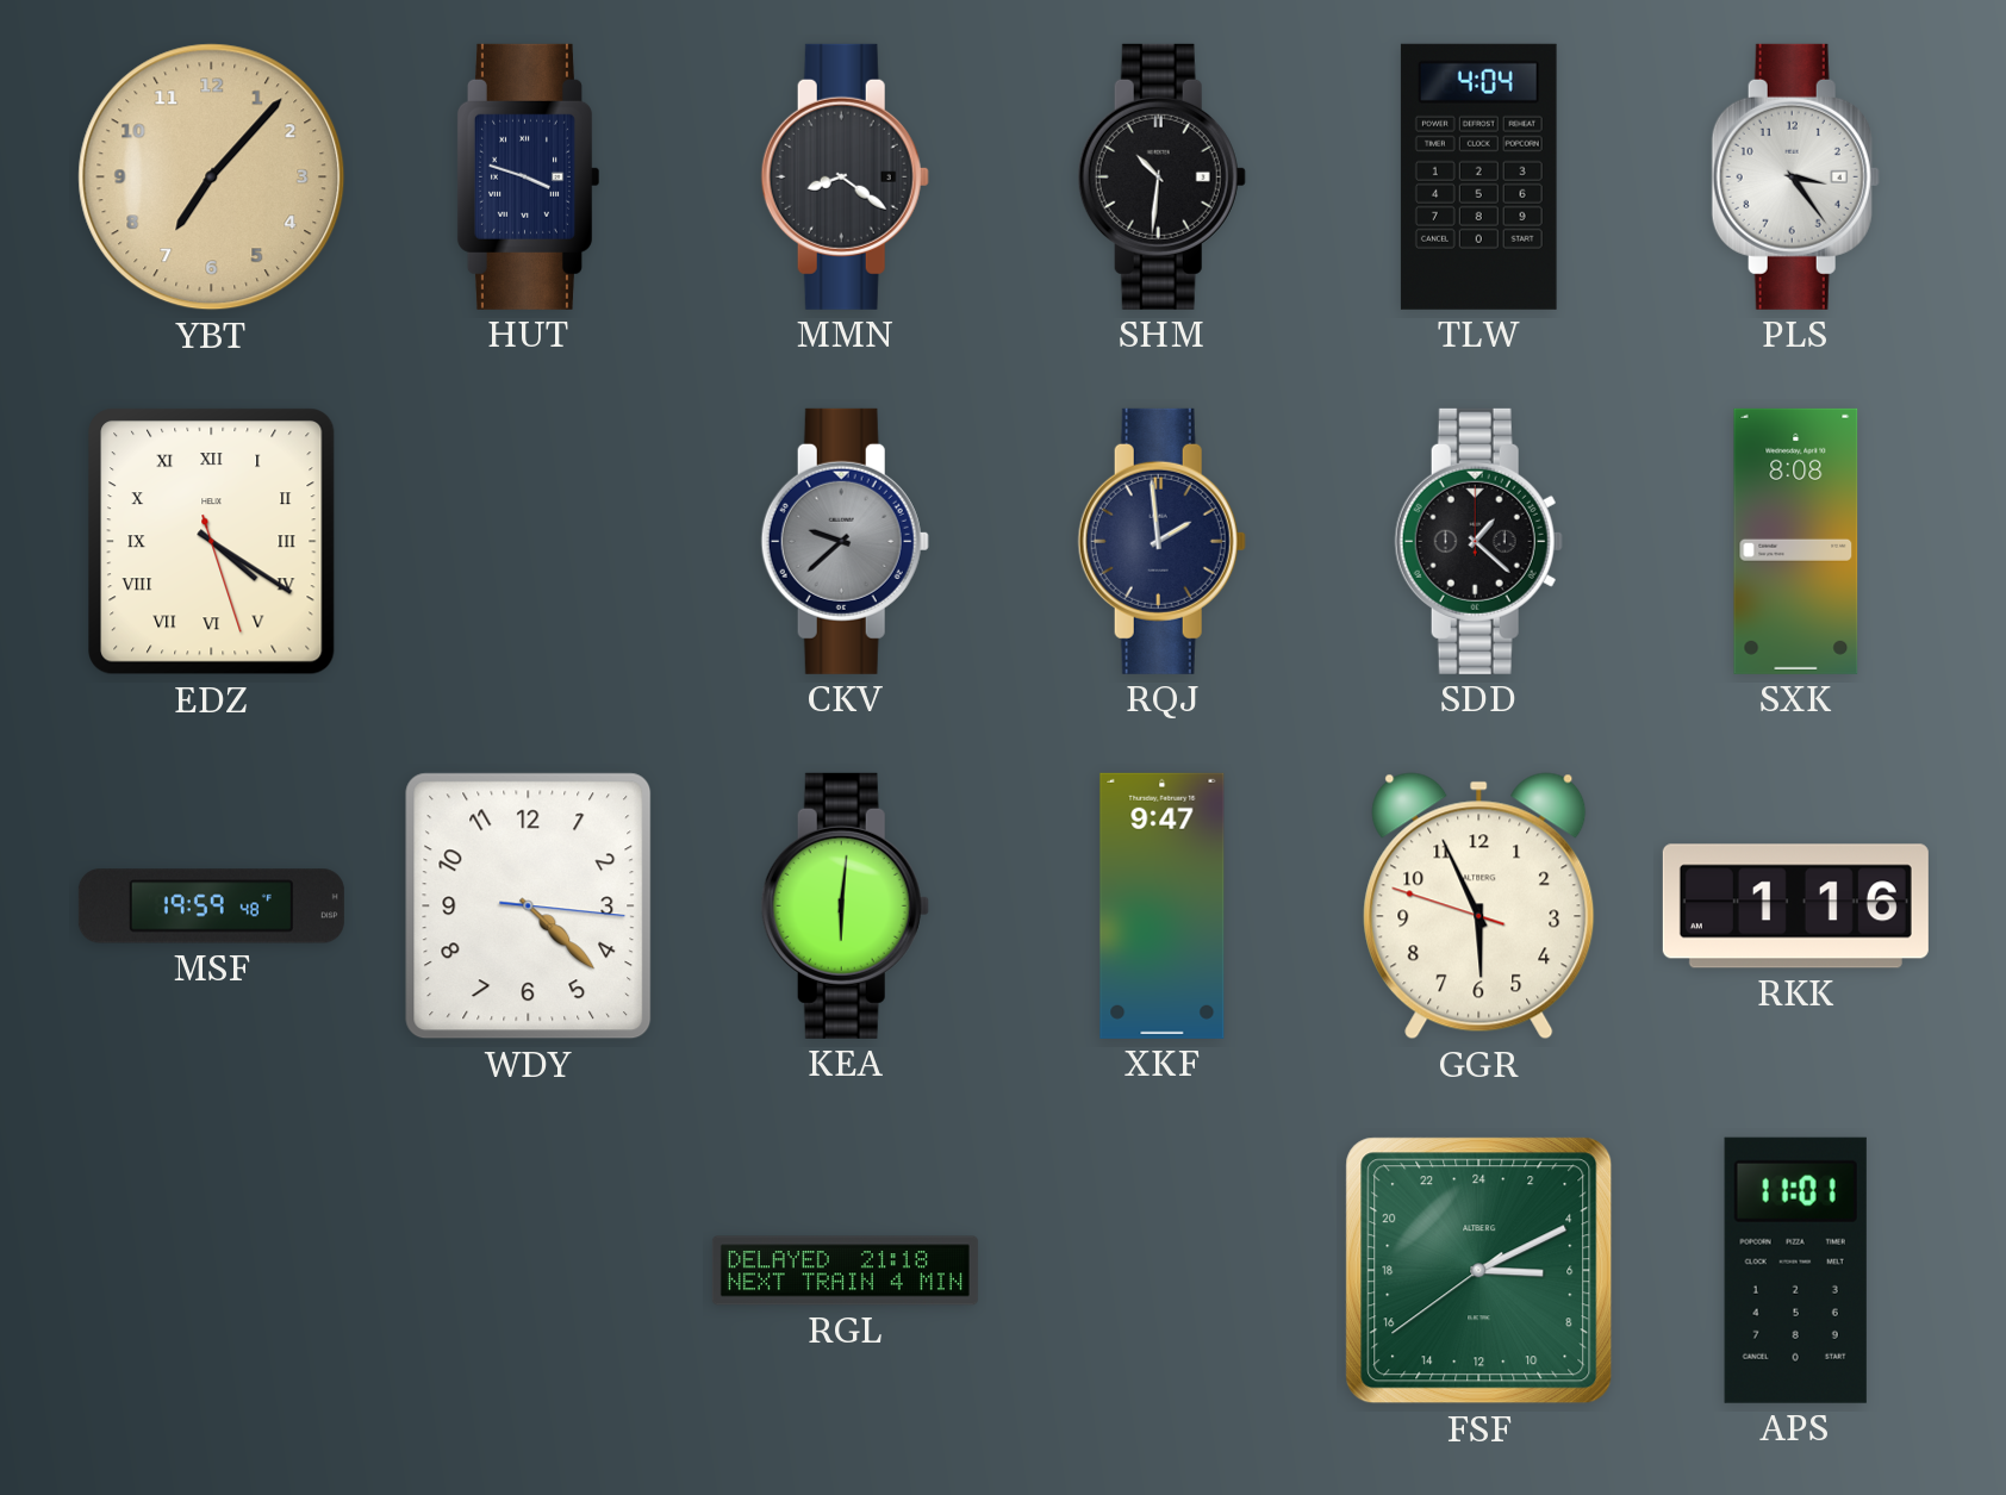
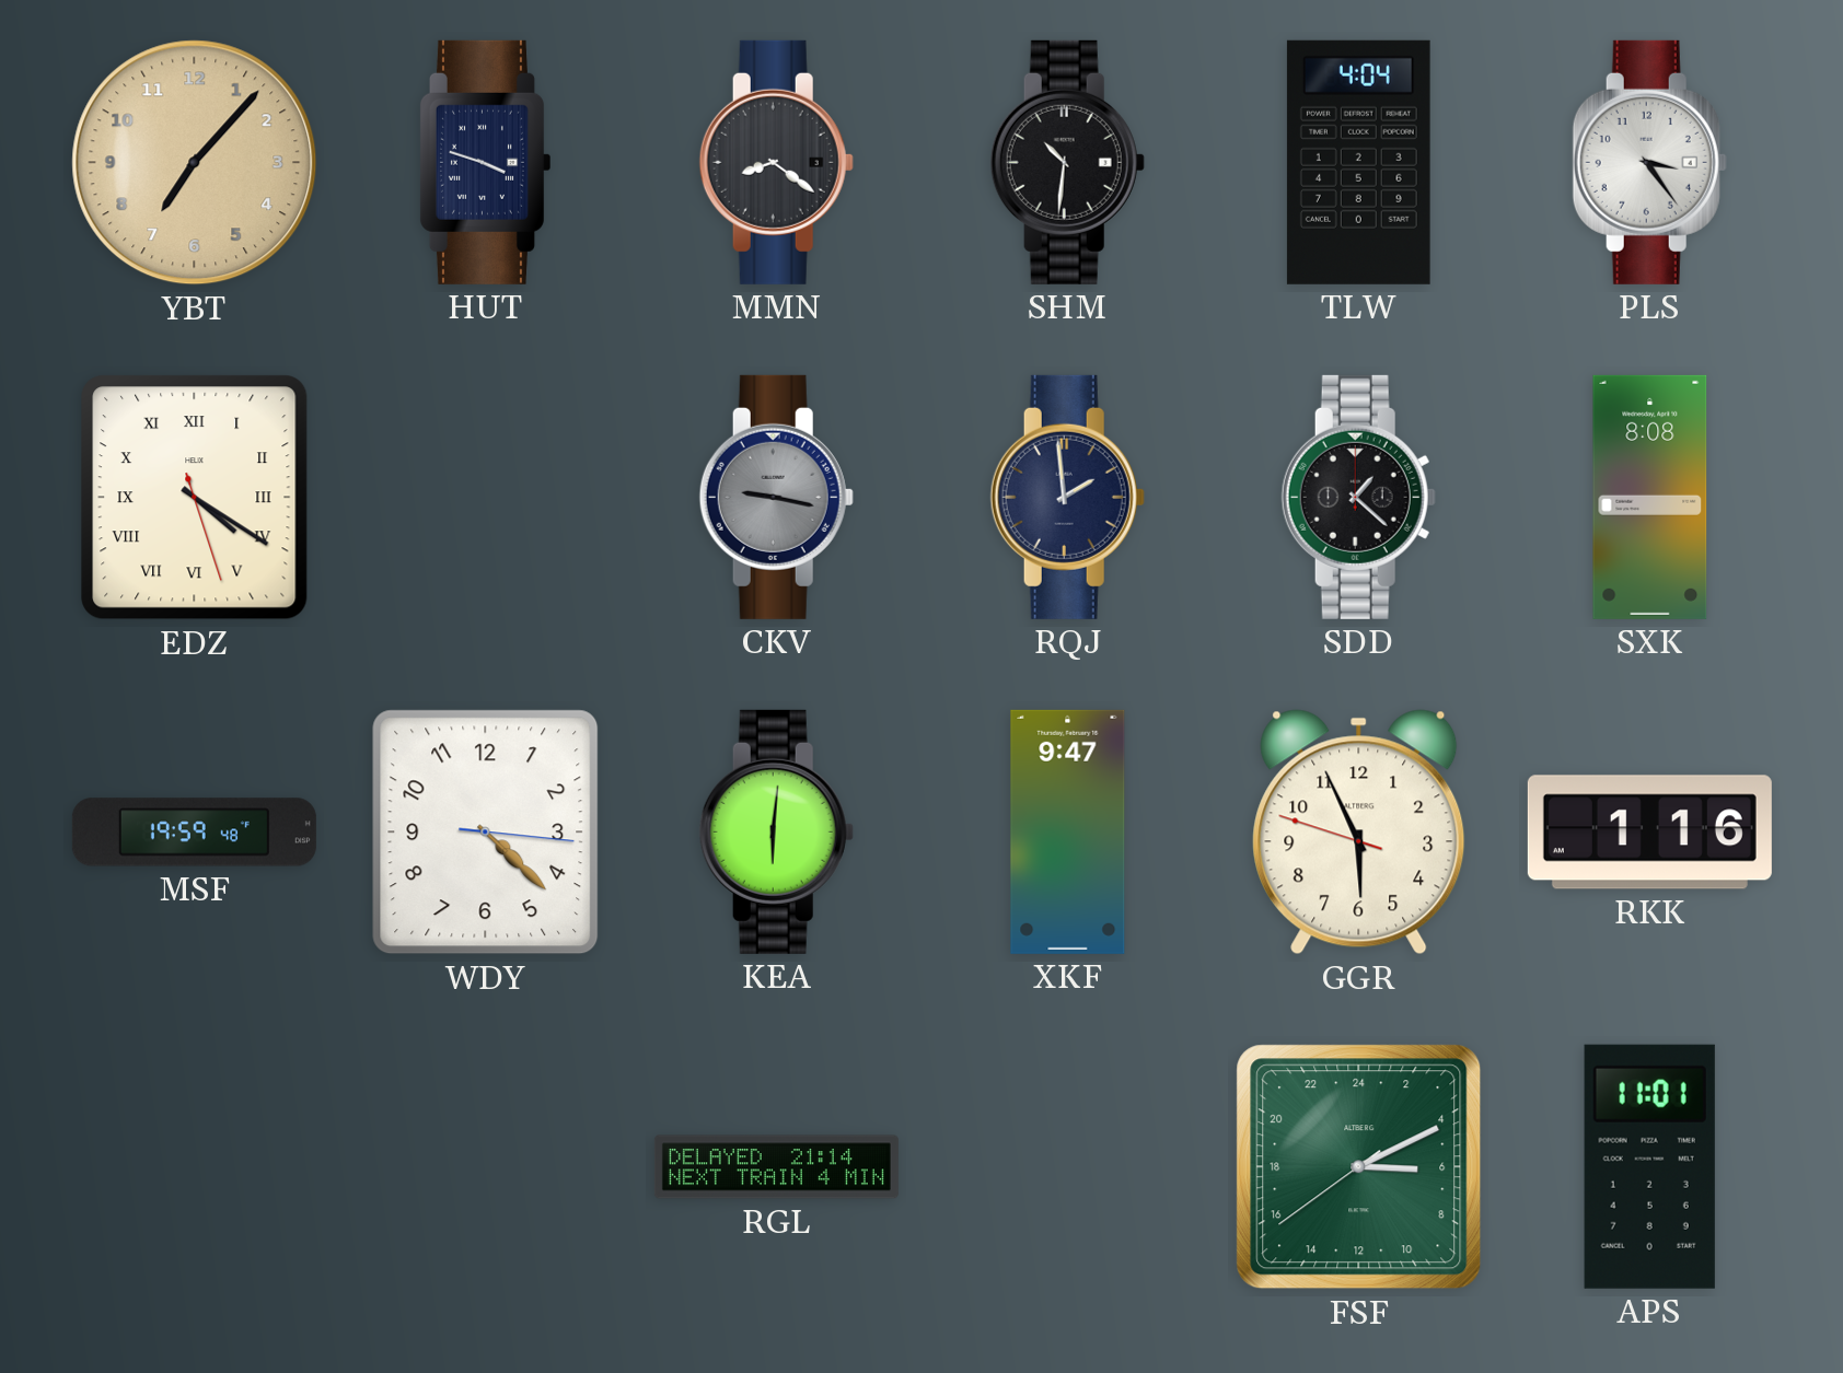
CKV: 9:38 -> 9:17 (776, 497)
RGL: 21:18 -> 21:14 (776, 1167)
